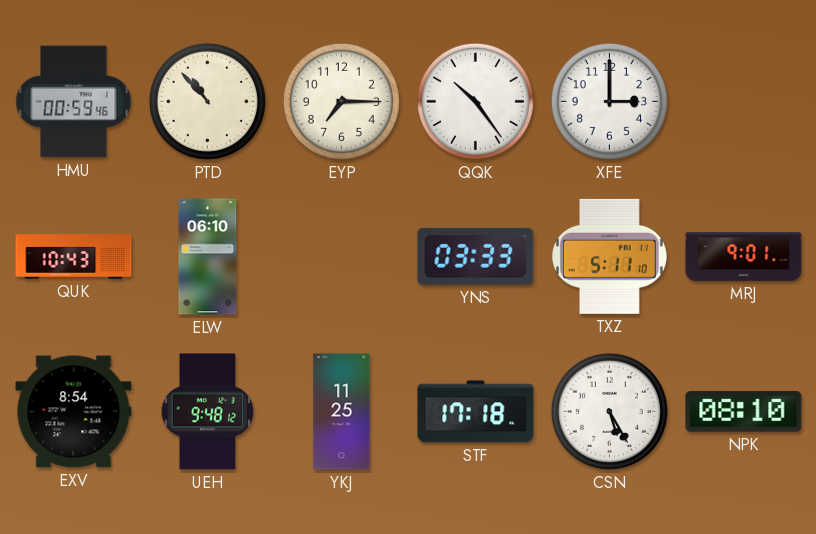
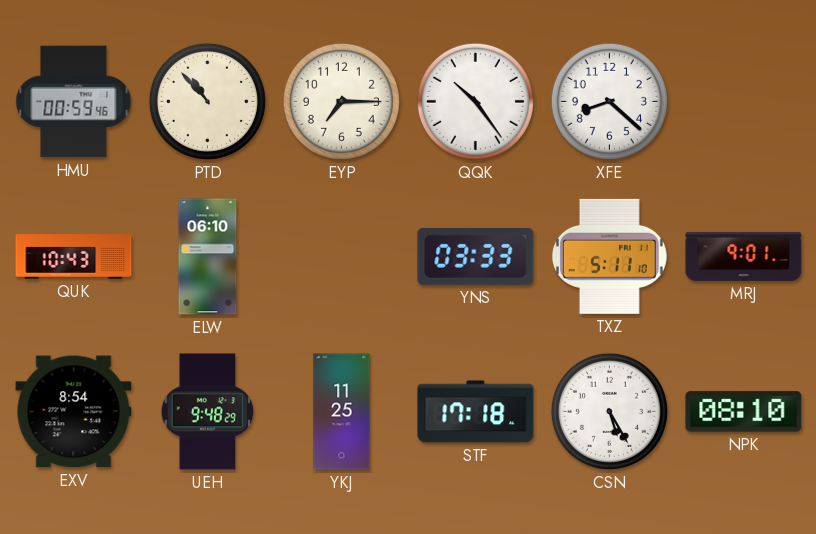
XFE: 3:00 -> 8:22 (609, 101)
UEH: 9:48:12 -> 9:48:29 (208, 412)
